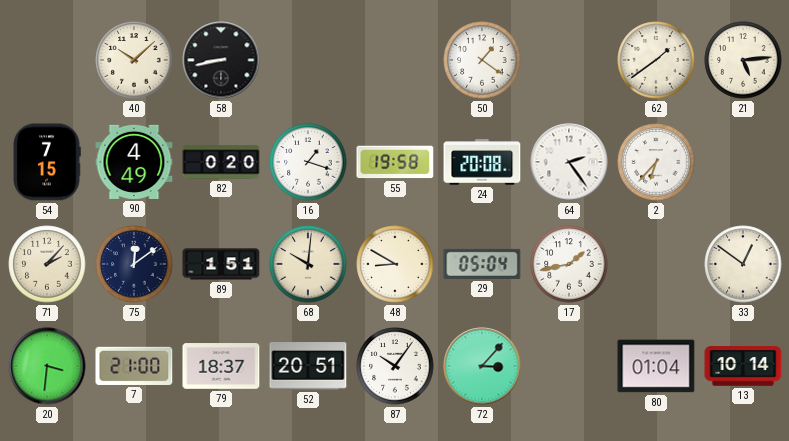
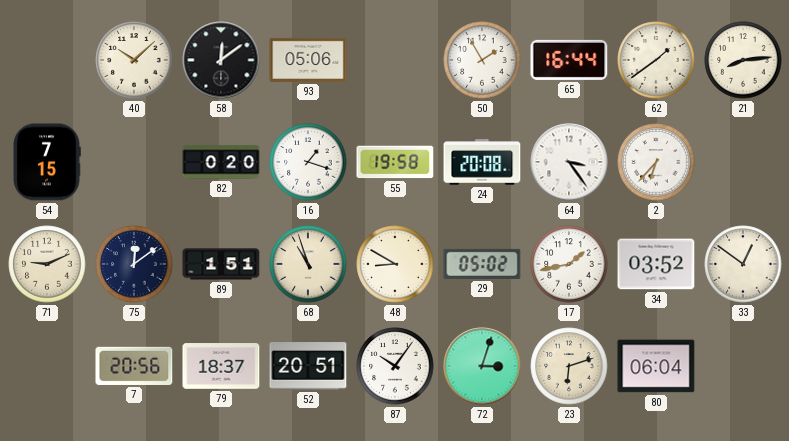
58: 8:43 -> 12:09 (221, 60)
93: none -> 05:06 (308, 60)
50: 1:21 -> 1:55 (482, 60)
65: none -> 16:44 (569, 60)
21: 5:14 -> 8:14 (743, 60)
90: 4:49 -> none (134, 162)
64: 2:24 -> 3:24 (569, 162)
71: 2:07 -> 9:11 (47, 264)
68: 10:01 -> 10:57 (308, 264)
29: 05:04 -> 05:02 (482, 264)
34: none -> 03:52 (656, 264)
20: 3:31 -> none (47, 366)
7: 21:00 -> 20:56 (134, 366)
72: 3:07 -> 3:03 (482, 366)
23: none -> 6:12 (569, 366)
80: 01:04 -> 06:04 (656, 366)
13: 10:14 -> none (743, 366)
